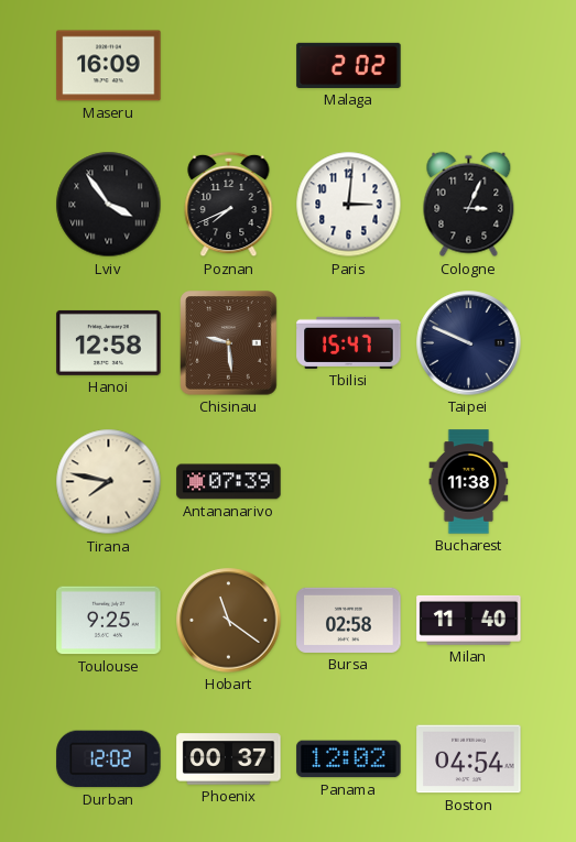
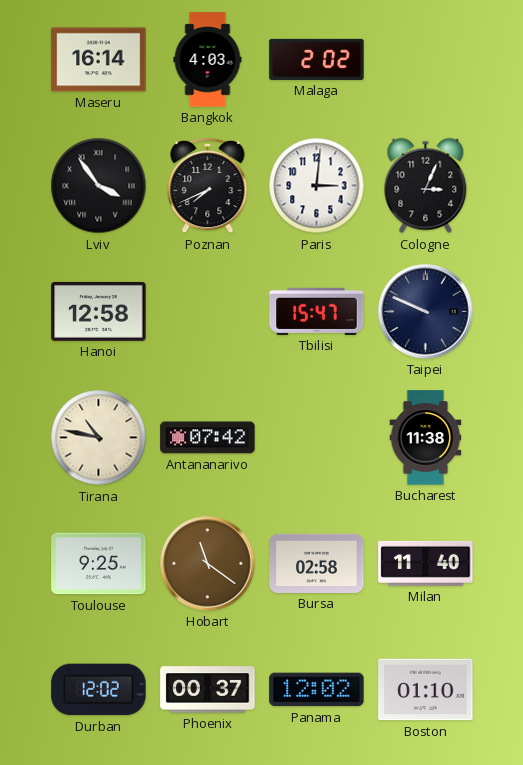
Maseru: 16:09 -> 16:14 (99, 60)
Bangkok: none -> 4:03 (208, 60)
Chisinau: 9:29 -> none (229, 343)
Tirana: 7:47 -> 10:47 (99, 438)
Antananarivo: 07:39 -> 07:42 (208, 438)
Boston: 04:54 -> 01:10 (426, 690)
